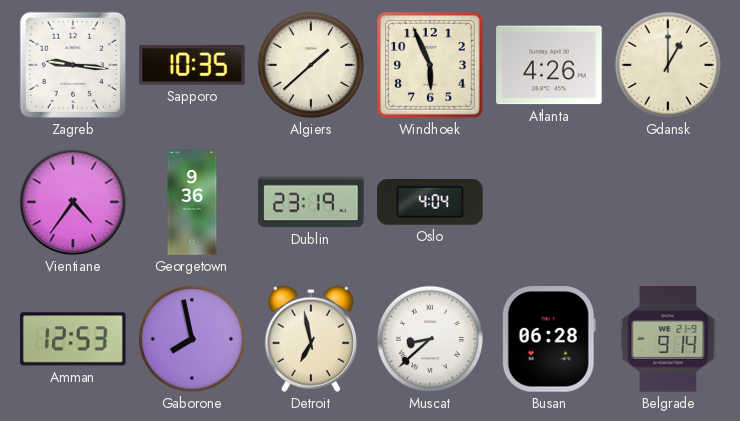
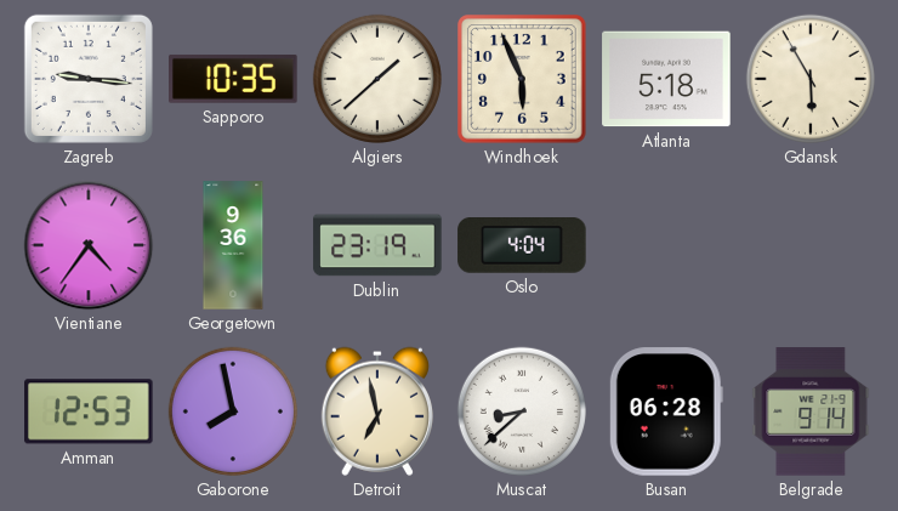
Atlanta: 4:26 -> 5:18 (666, 79)
Gdansk: 1:00 -> 5:55 (811, 79)
